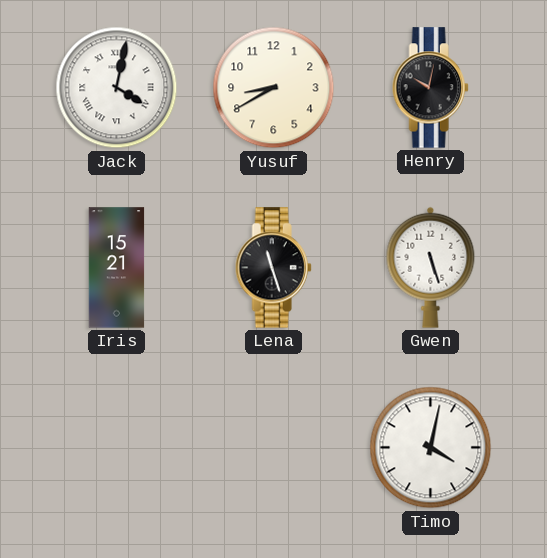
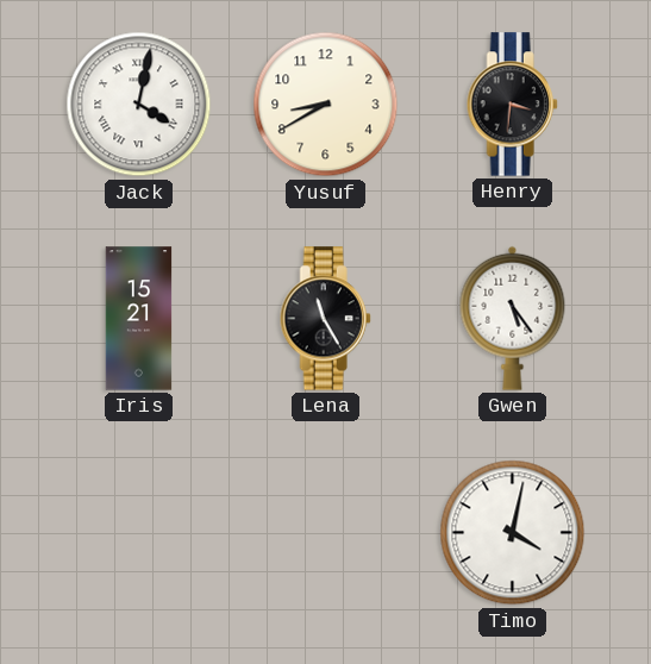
Henry: 10:02 -> 3:31 (512, 105)
Lena: 11:27 -> 11:25 (325, 319)
Gwen: 5:27 -> 5:24 (513, 318)
